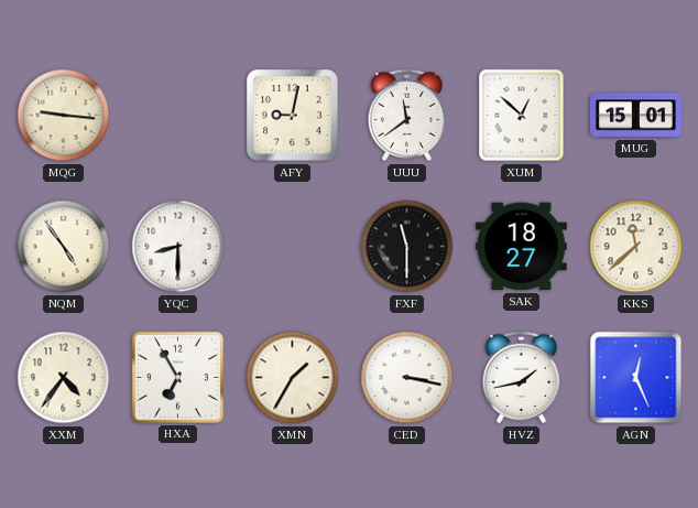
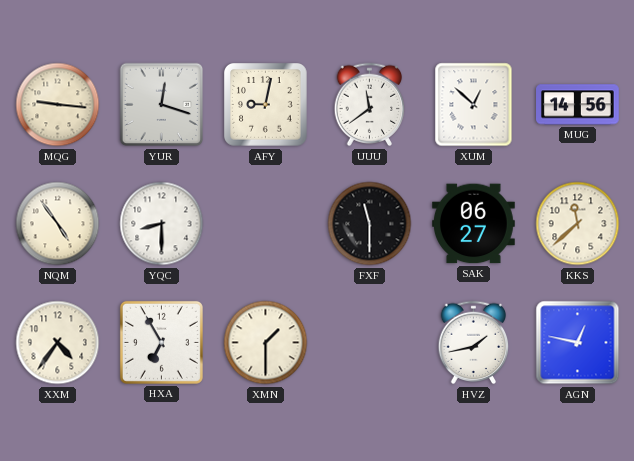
YUR: none -> 12:18 (162, 105)
MUG: 15:01 -> 14:56 (578, 105)
SAK: 18:27 -> 06:27 (474, 224)
XMN: 1:35 -> 1:30 (266, 343)
CED: 3:17 -> none (407, 378)
AGN: 12:26 -> 12:47 (578, 343)
